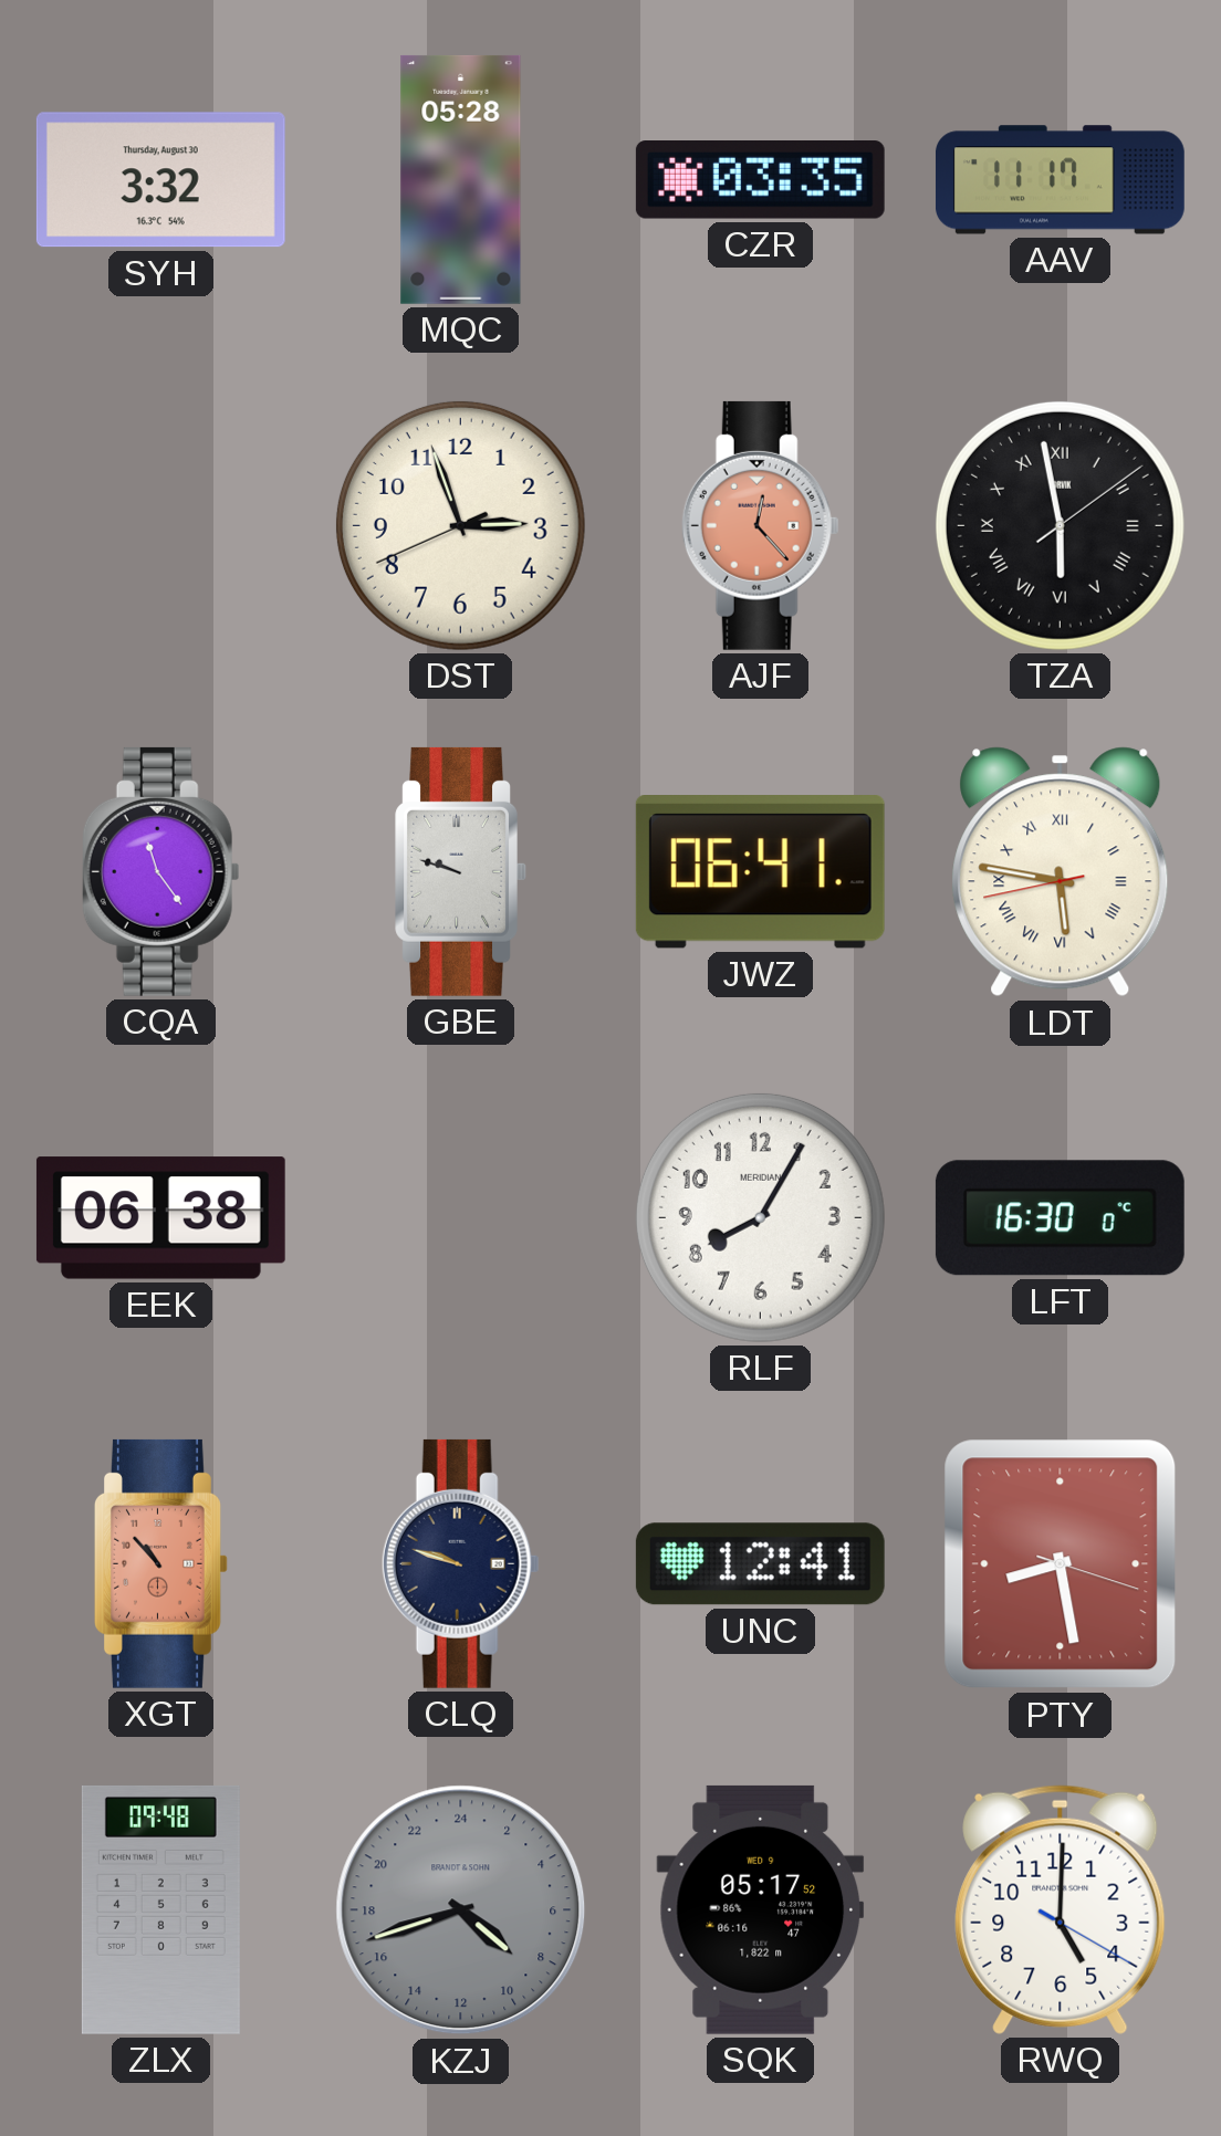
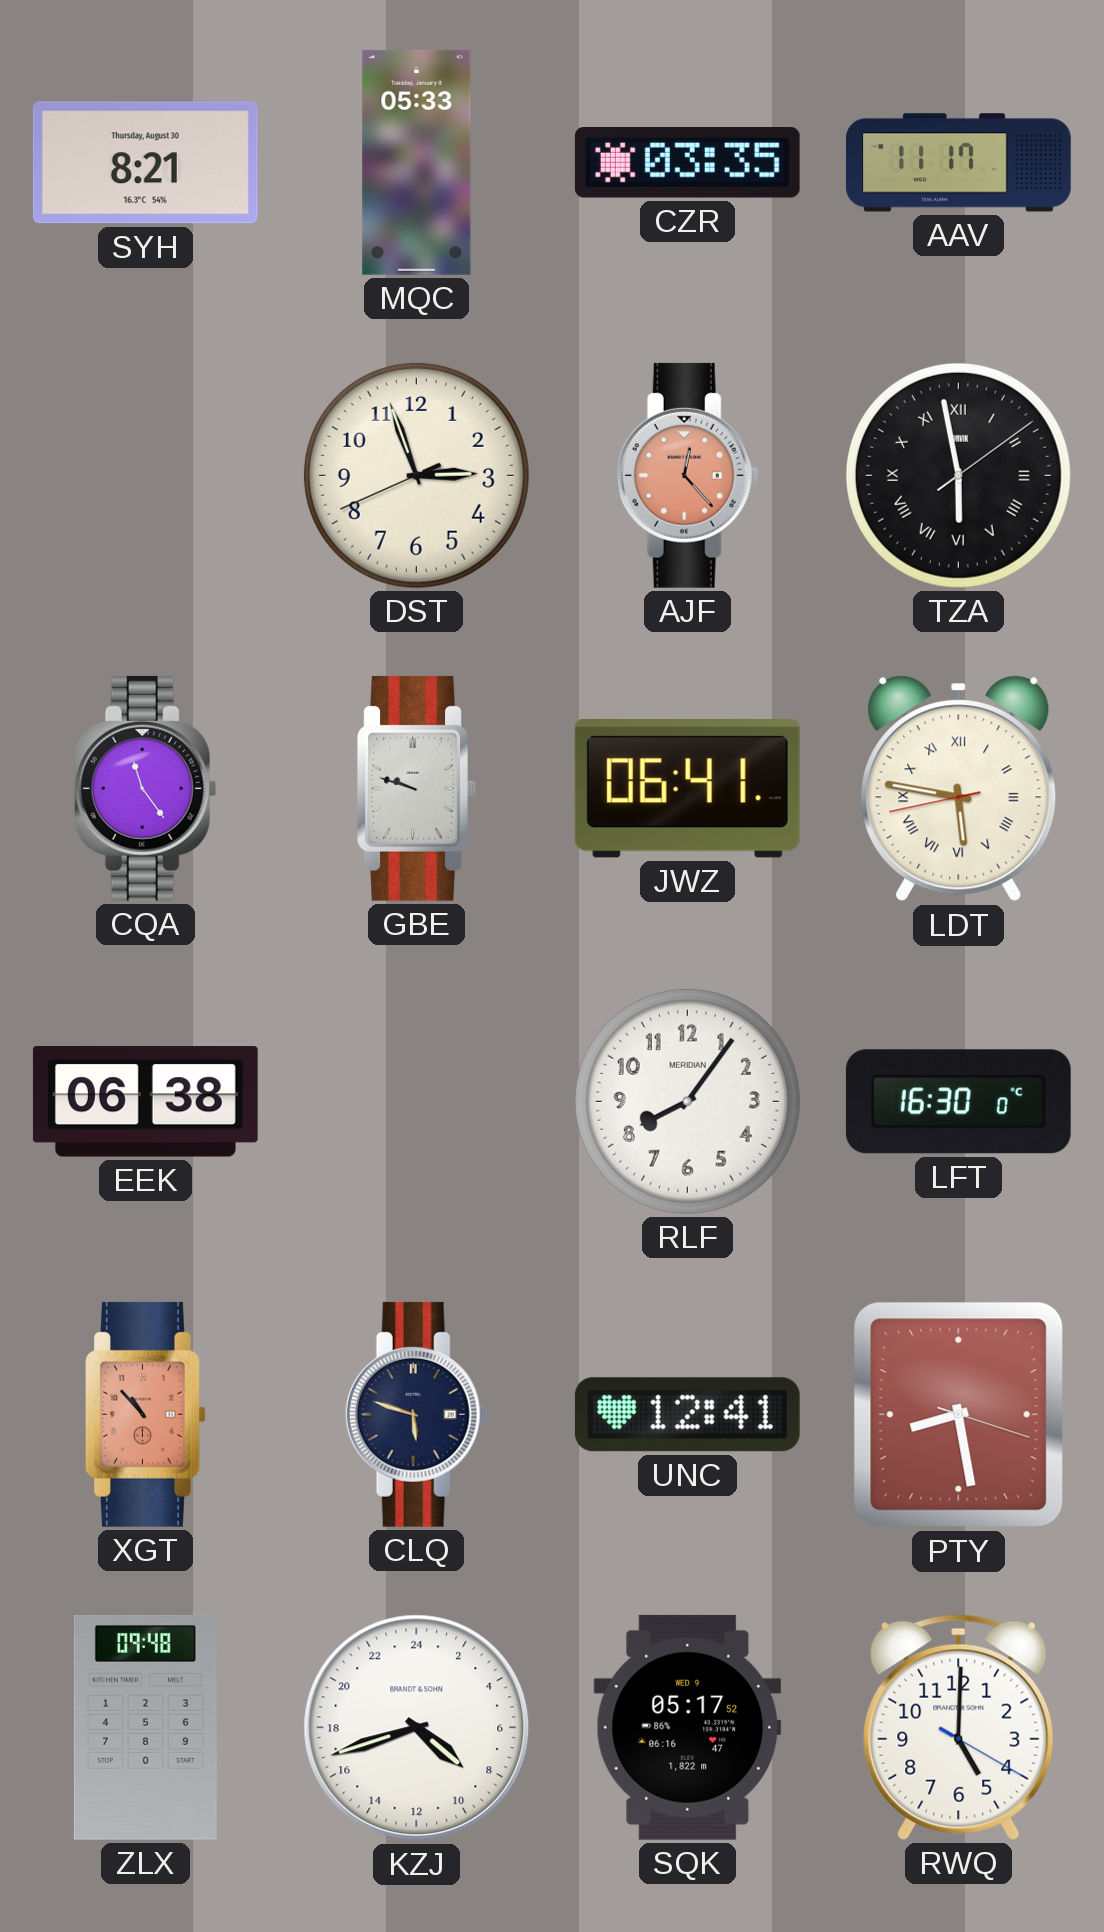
SYH: 3:32 -> 8:21 (145, 163)
MQC: 05:28 -> 05:33 (417, 162)
RLF: 8:05 -> 8:06 (687, 1101)
CLQ: 9:48 -> 5:48 (416, 1414)
KZJ dial: grey -> white (417, 1728)
